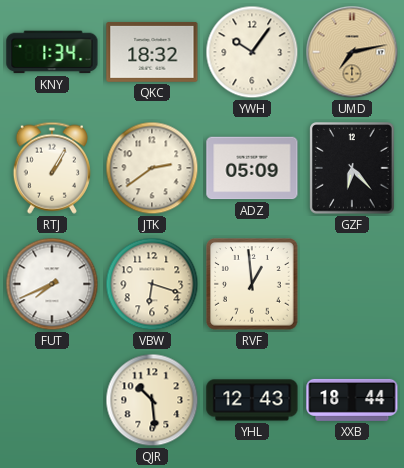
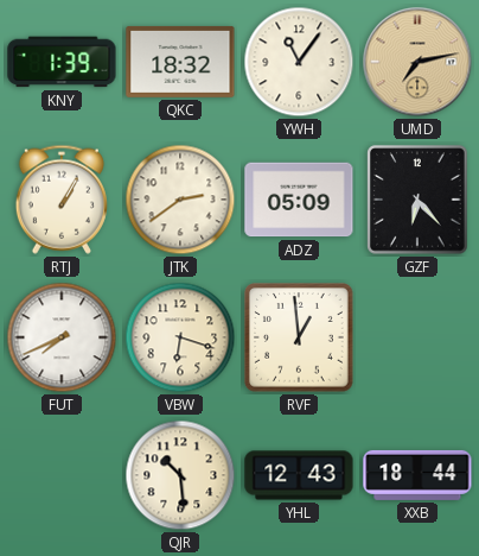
KNY: 1:34 -> 1:39 (62, 62)
YWH: 10:06 -> 11:06 (299, 62)
